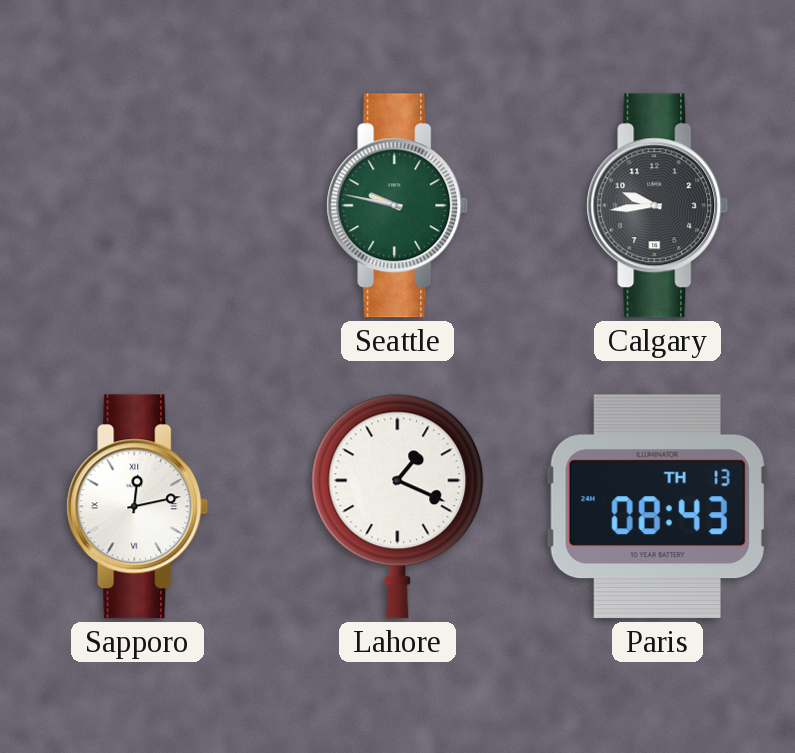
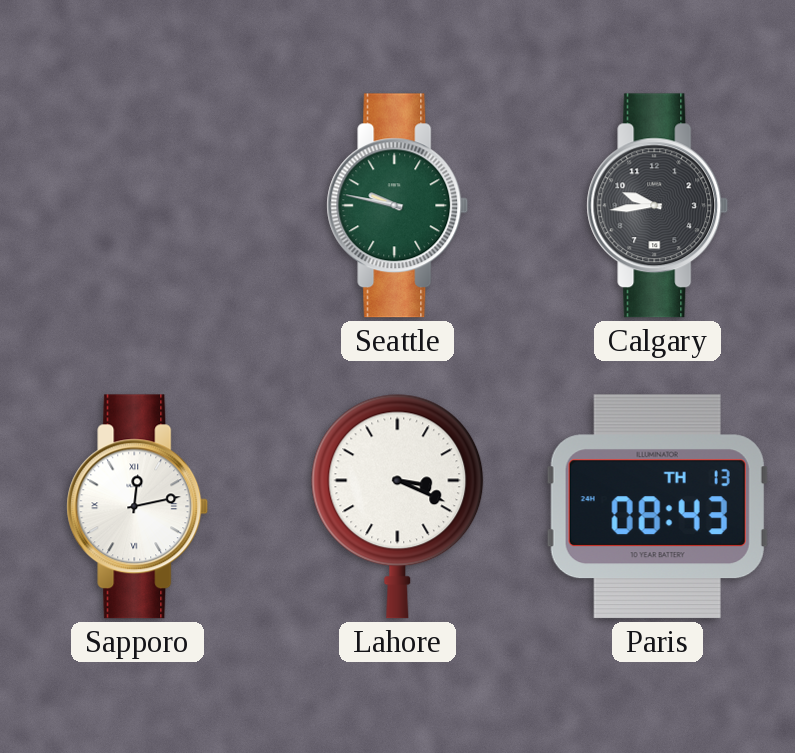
Lahore: 1:19 -> 3:19 (398, 506)
